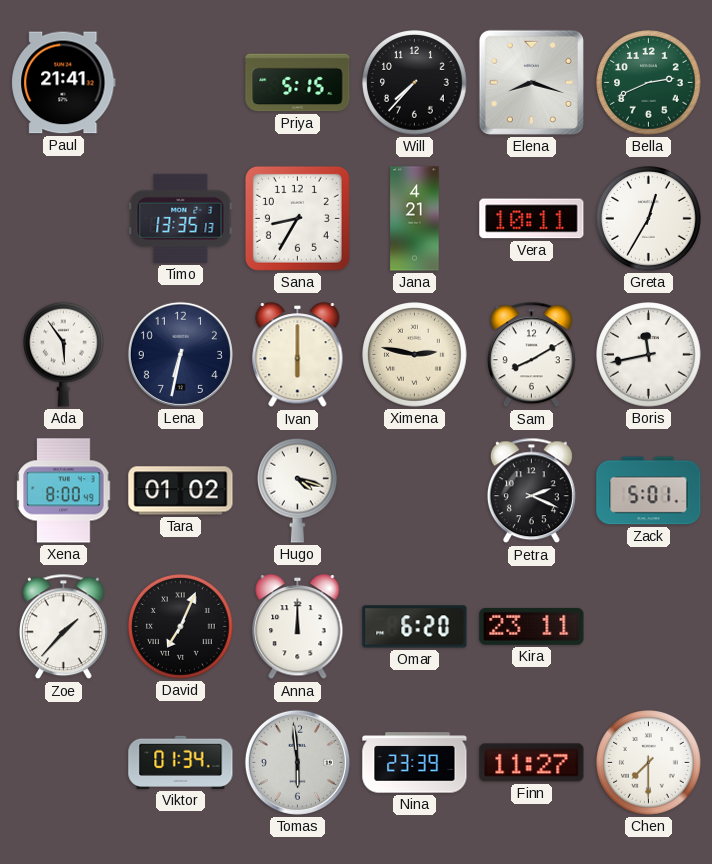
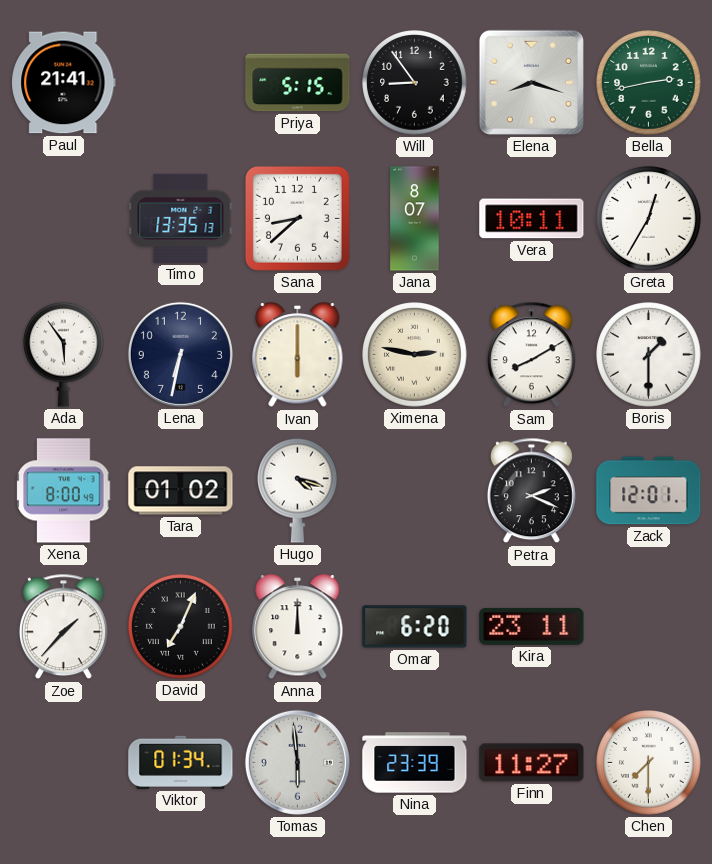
Will: 7:37 -> 8:54 (415, 83)
Bella: 2:41 -> 2:43 (649, 83)
Sana: 8:35 -> 8:38 (297, 218)
Jana: 4:21 -> 8:07 (415, 219)
Boris: 11:43 -> 1:30 (649, 355)
Zack: 5:01 -> 12:01 (649, 491)
